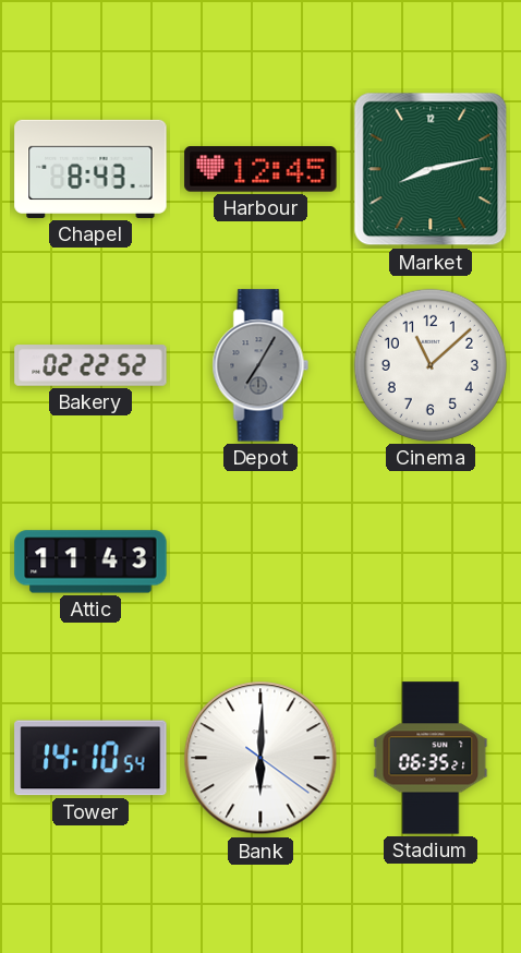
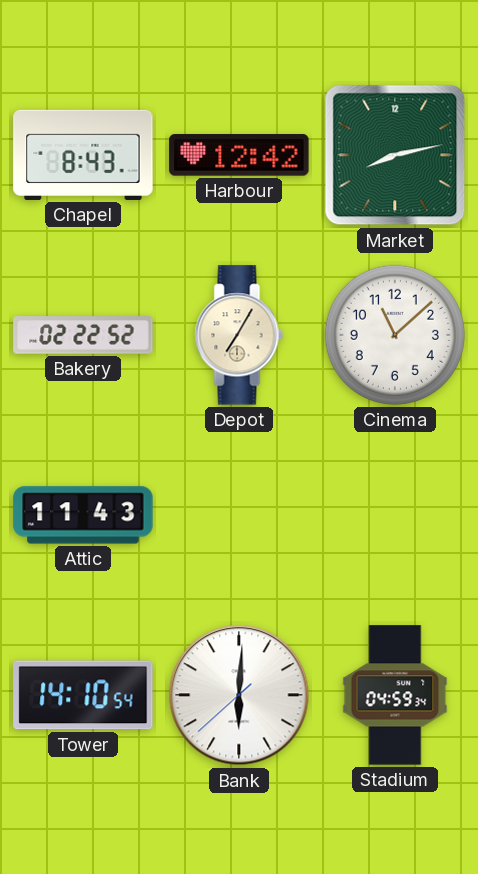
Harbour: 12:45 -> 12:42 (239, 155)
Depot dial: grey -> cream (239, 335)
Bank: 6:00:21 -> 6:00:38 (239, 695)
Stadium: 06:35 -> 04:59 (395, 695)
